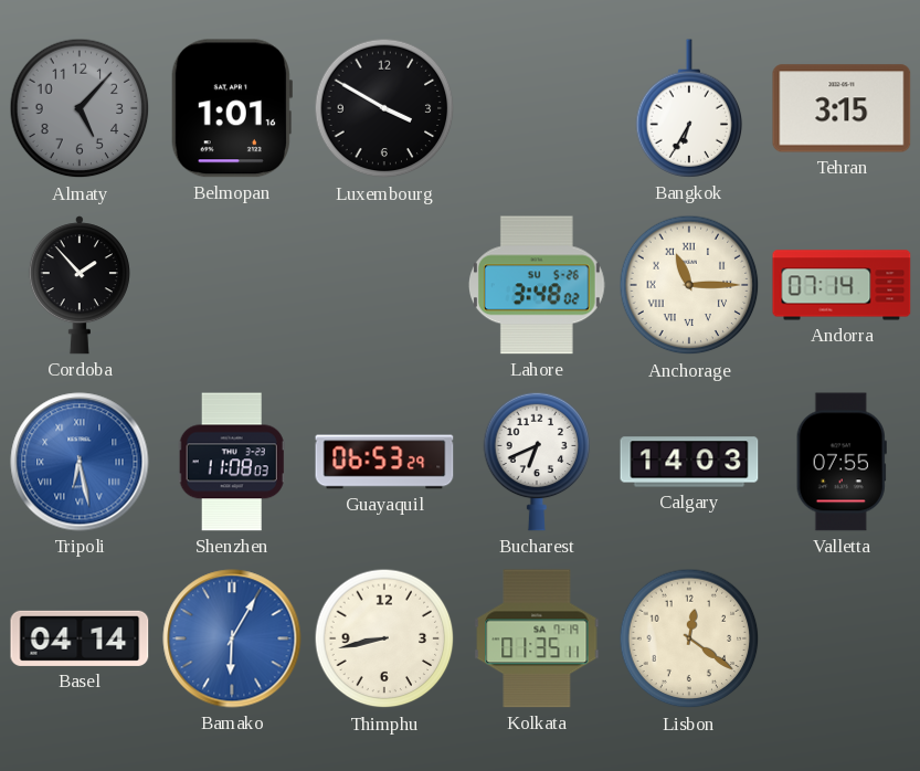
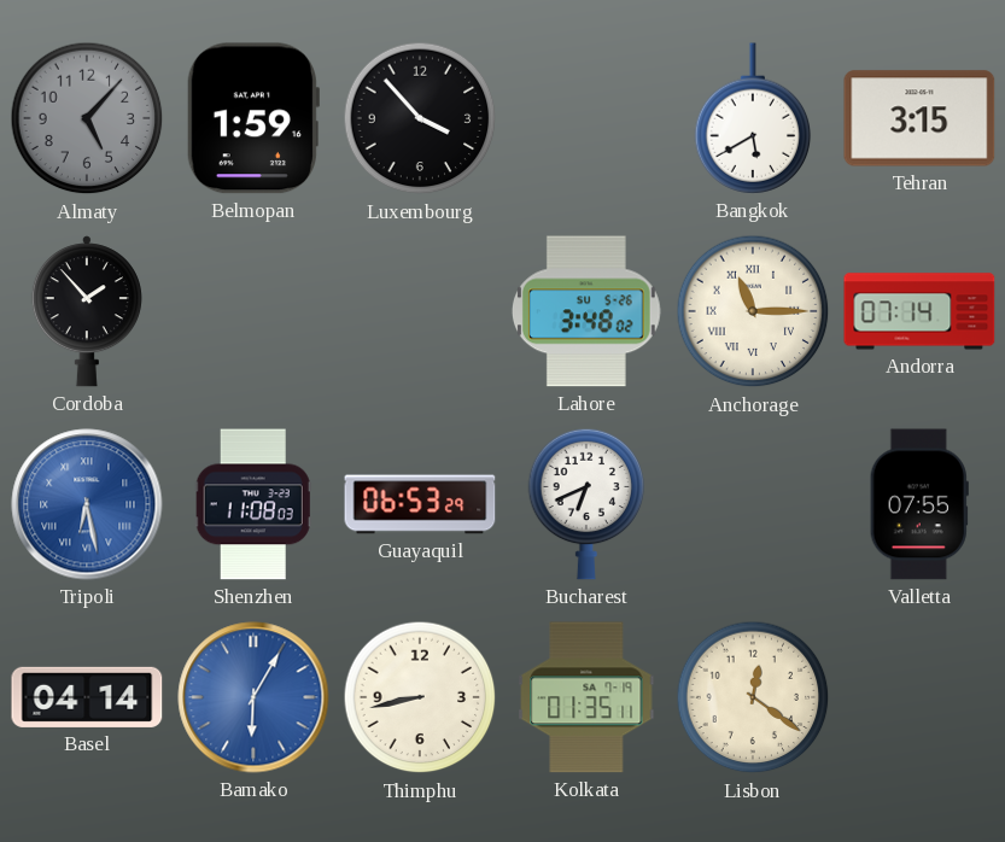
Belmopan: 1:01 -> 1:59 (252, 118)
Luxembourg: 3:50 -> 3:53 (420, 118)
Bangkok: 6:35 -> 5:40 (753, 118)
Calgary: 14:03 -> none (689, 462)
